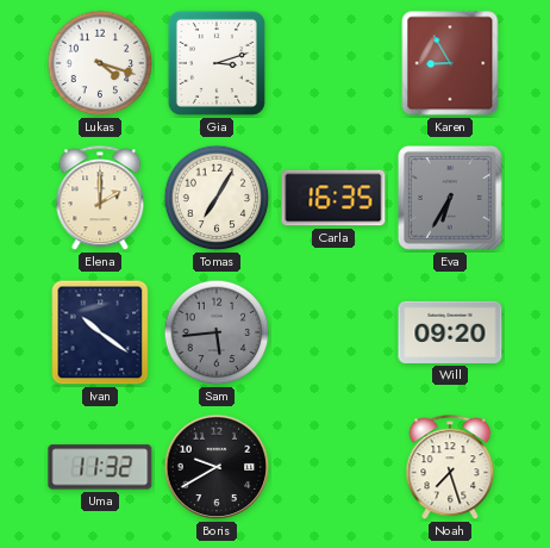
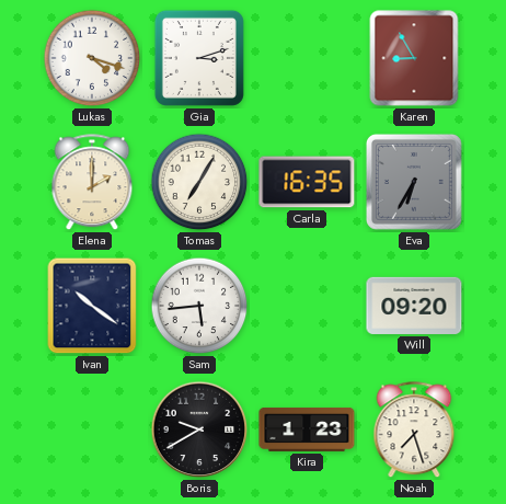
Sam dial: grey -> white (199, 306)
Uma: 11:32 -> none (100, 467)
Kira: none -> 1:23 (307, 429)
